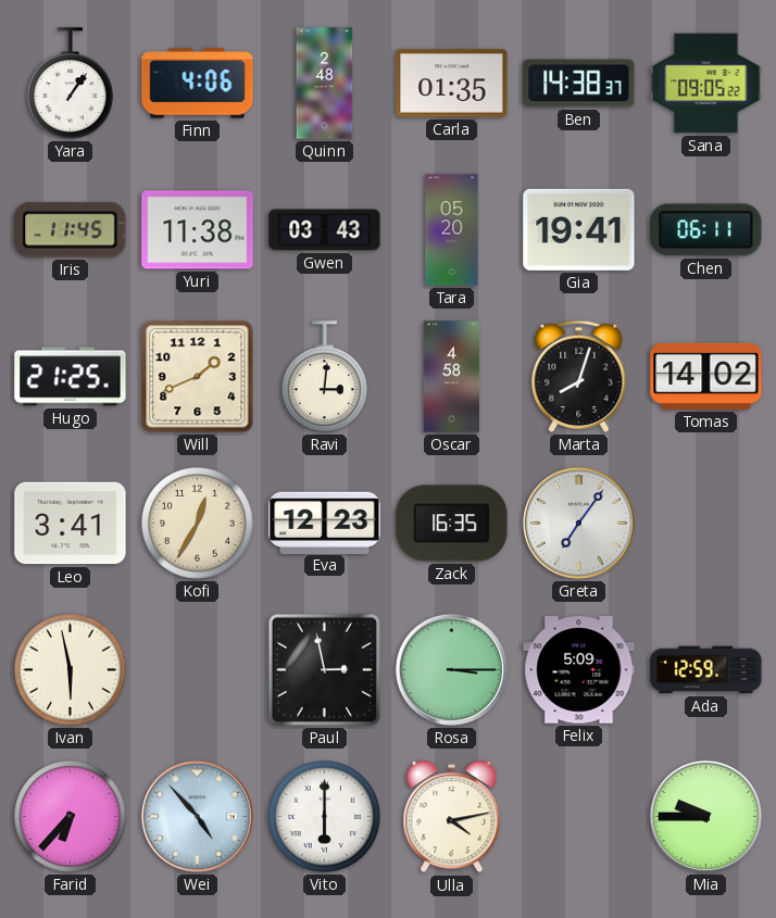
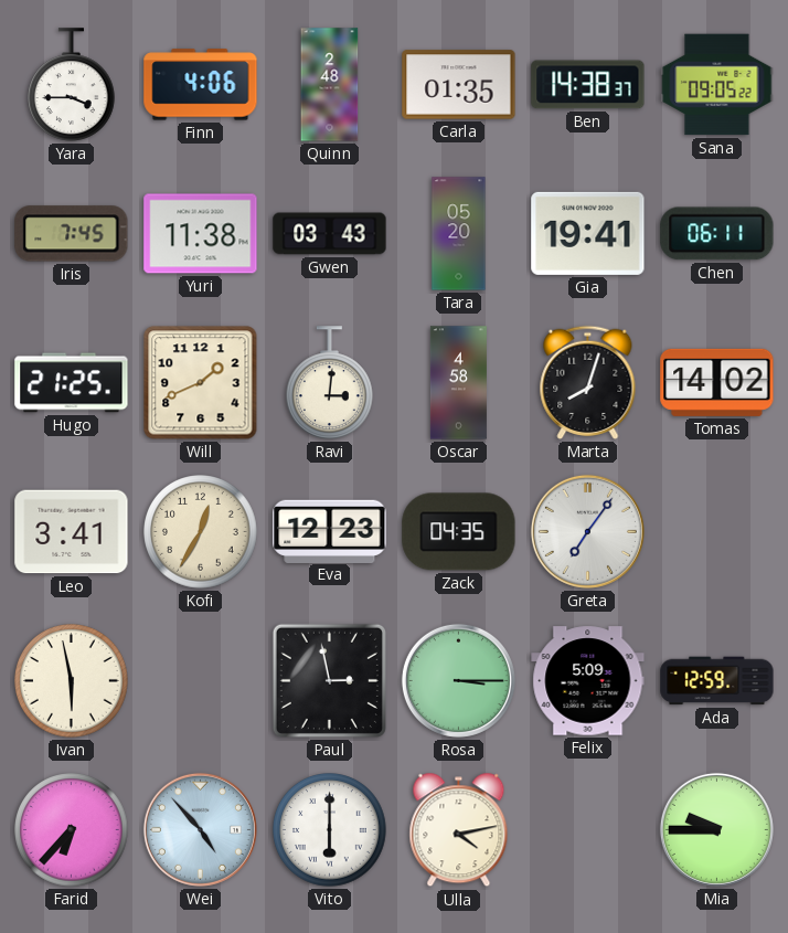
Yara: 1:06 -> 3:45 (72, 85)
Iris: 11:45 -> 7:45 (72, 234)
Zack: 16:35 -> 04:35 (459, 532)
